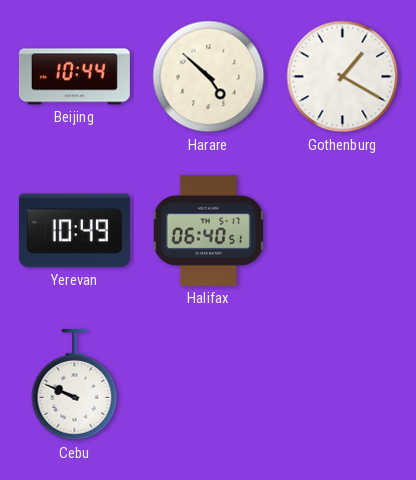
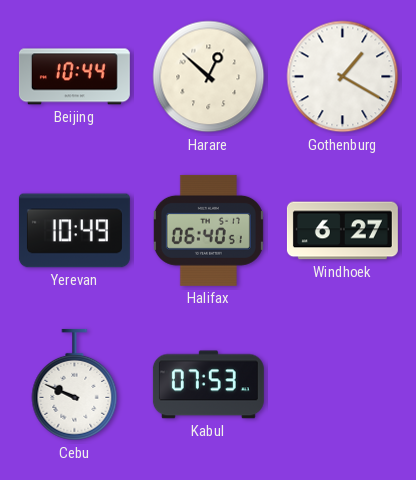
Harare: 4:52 -> 12:52 (209, 77)
Windhoek: none -> 6:27 (342, 231)
Kabul: none -> 07:53 (208, 385)
